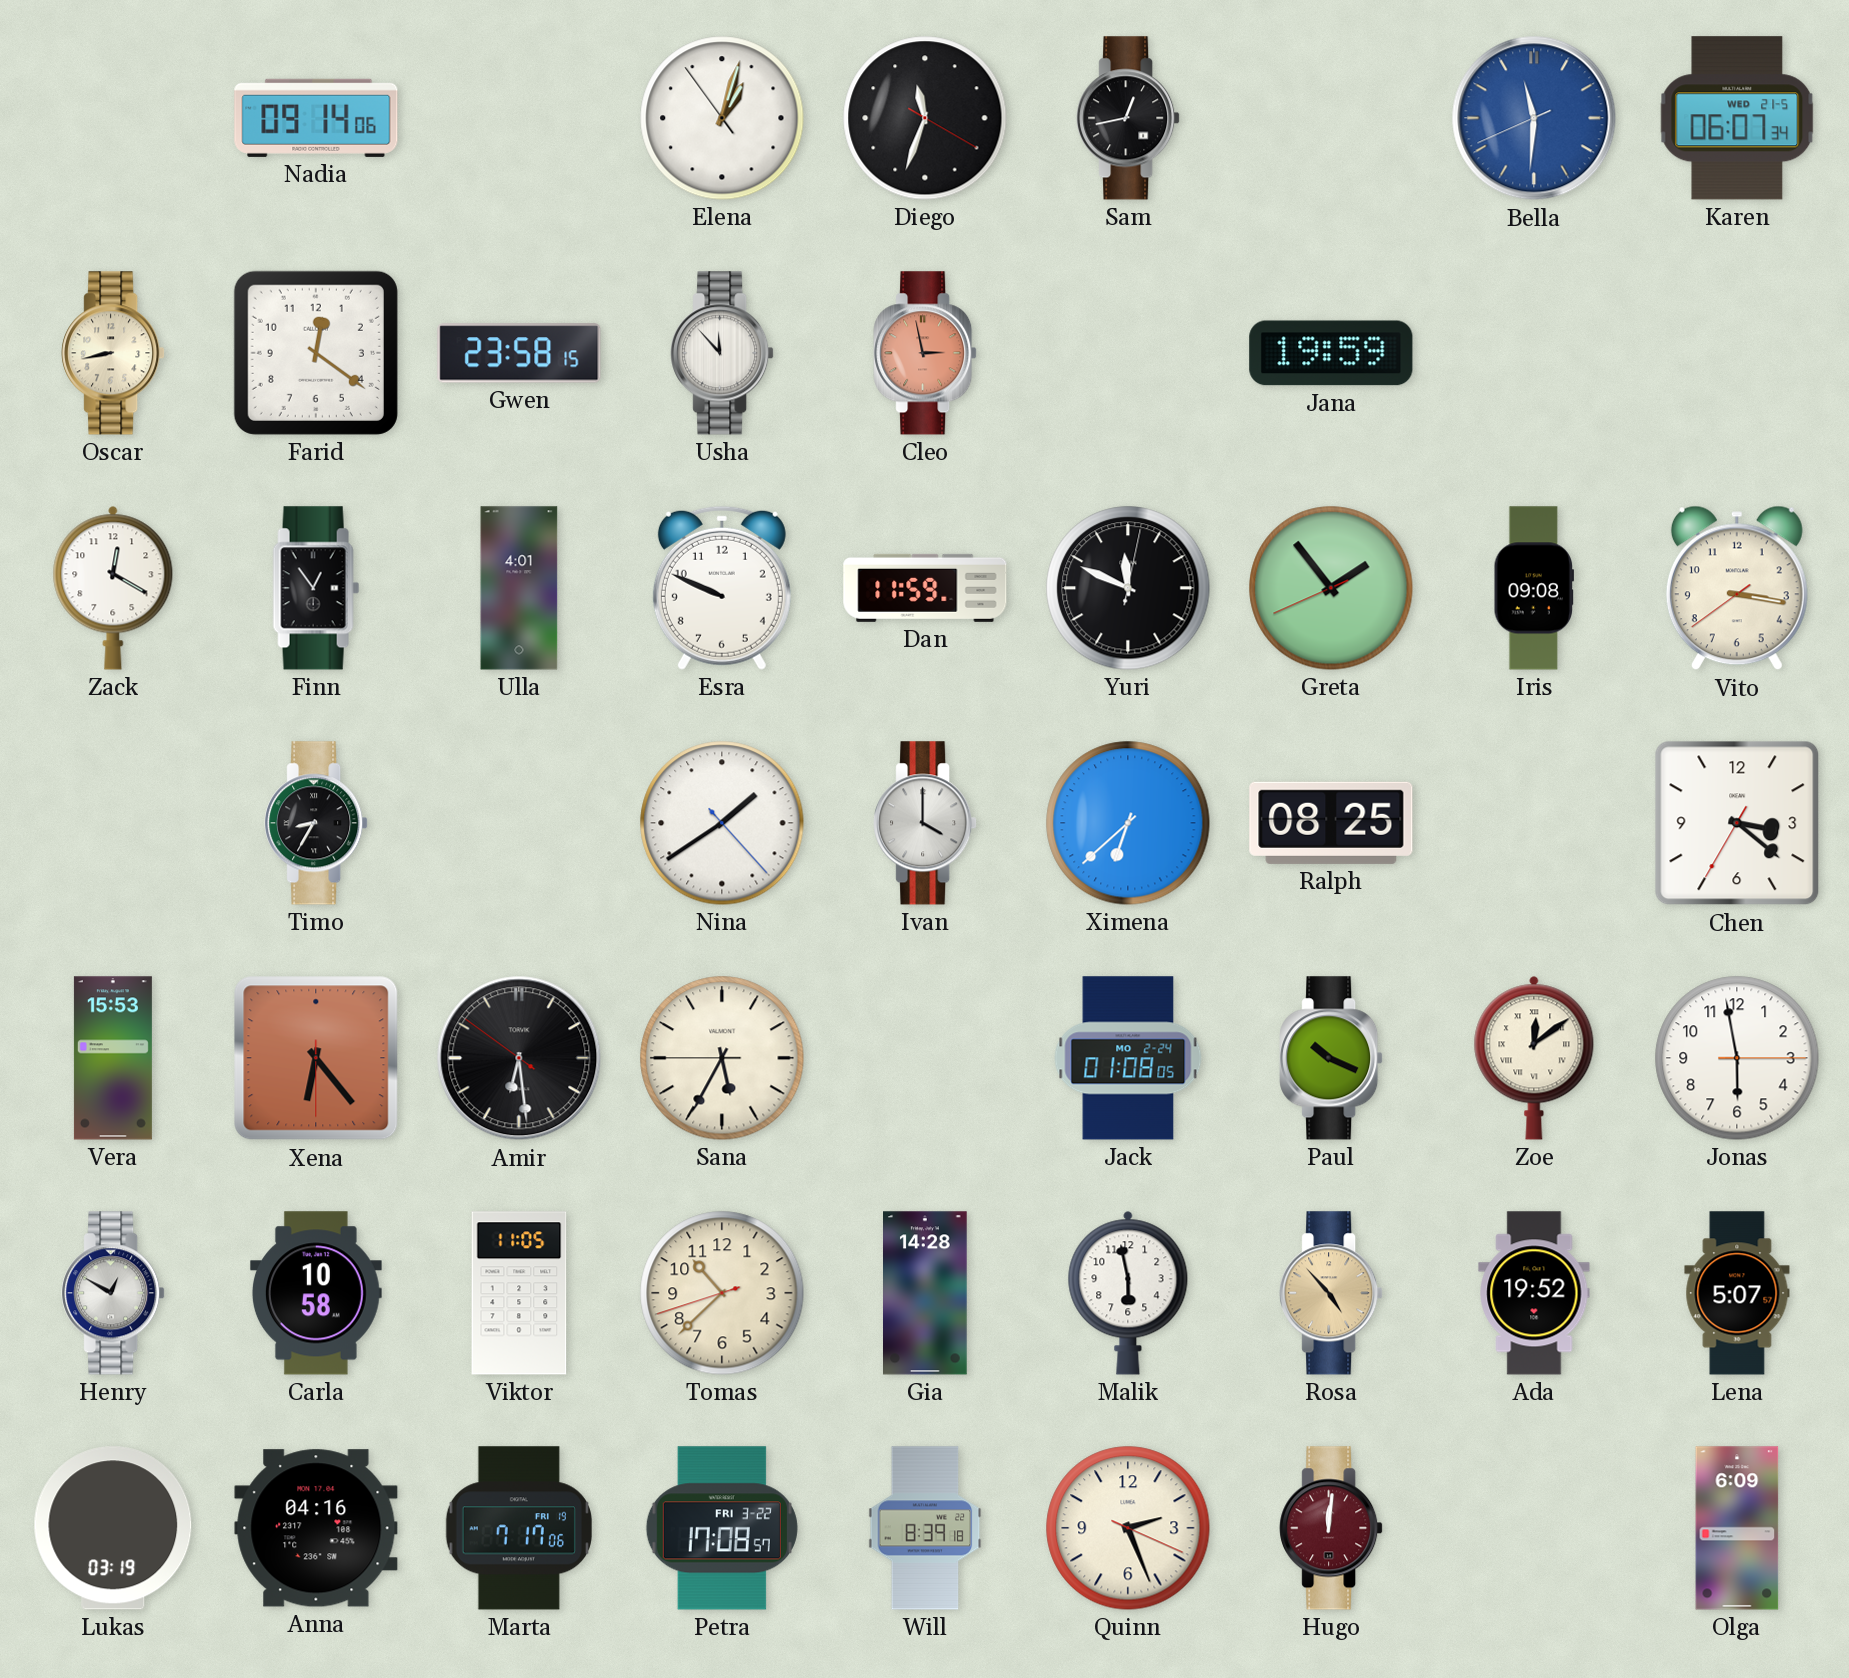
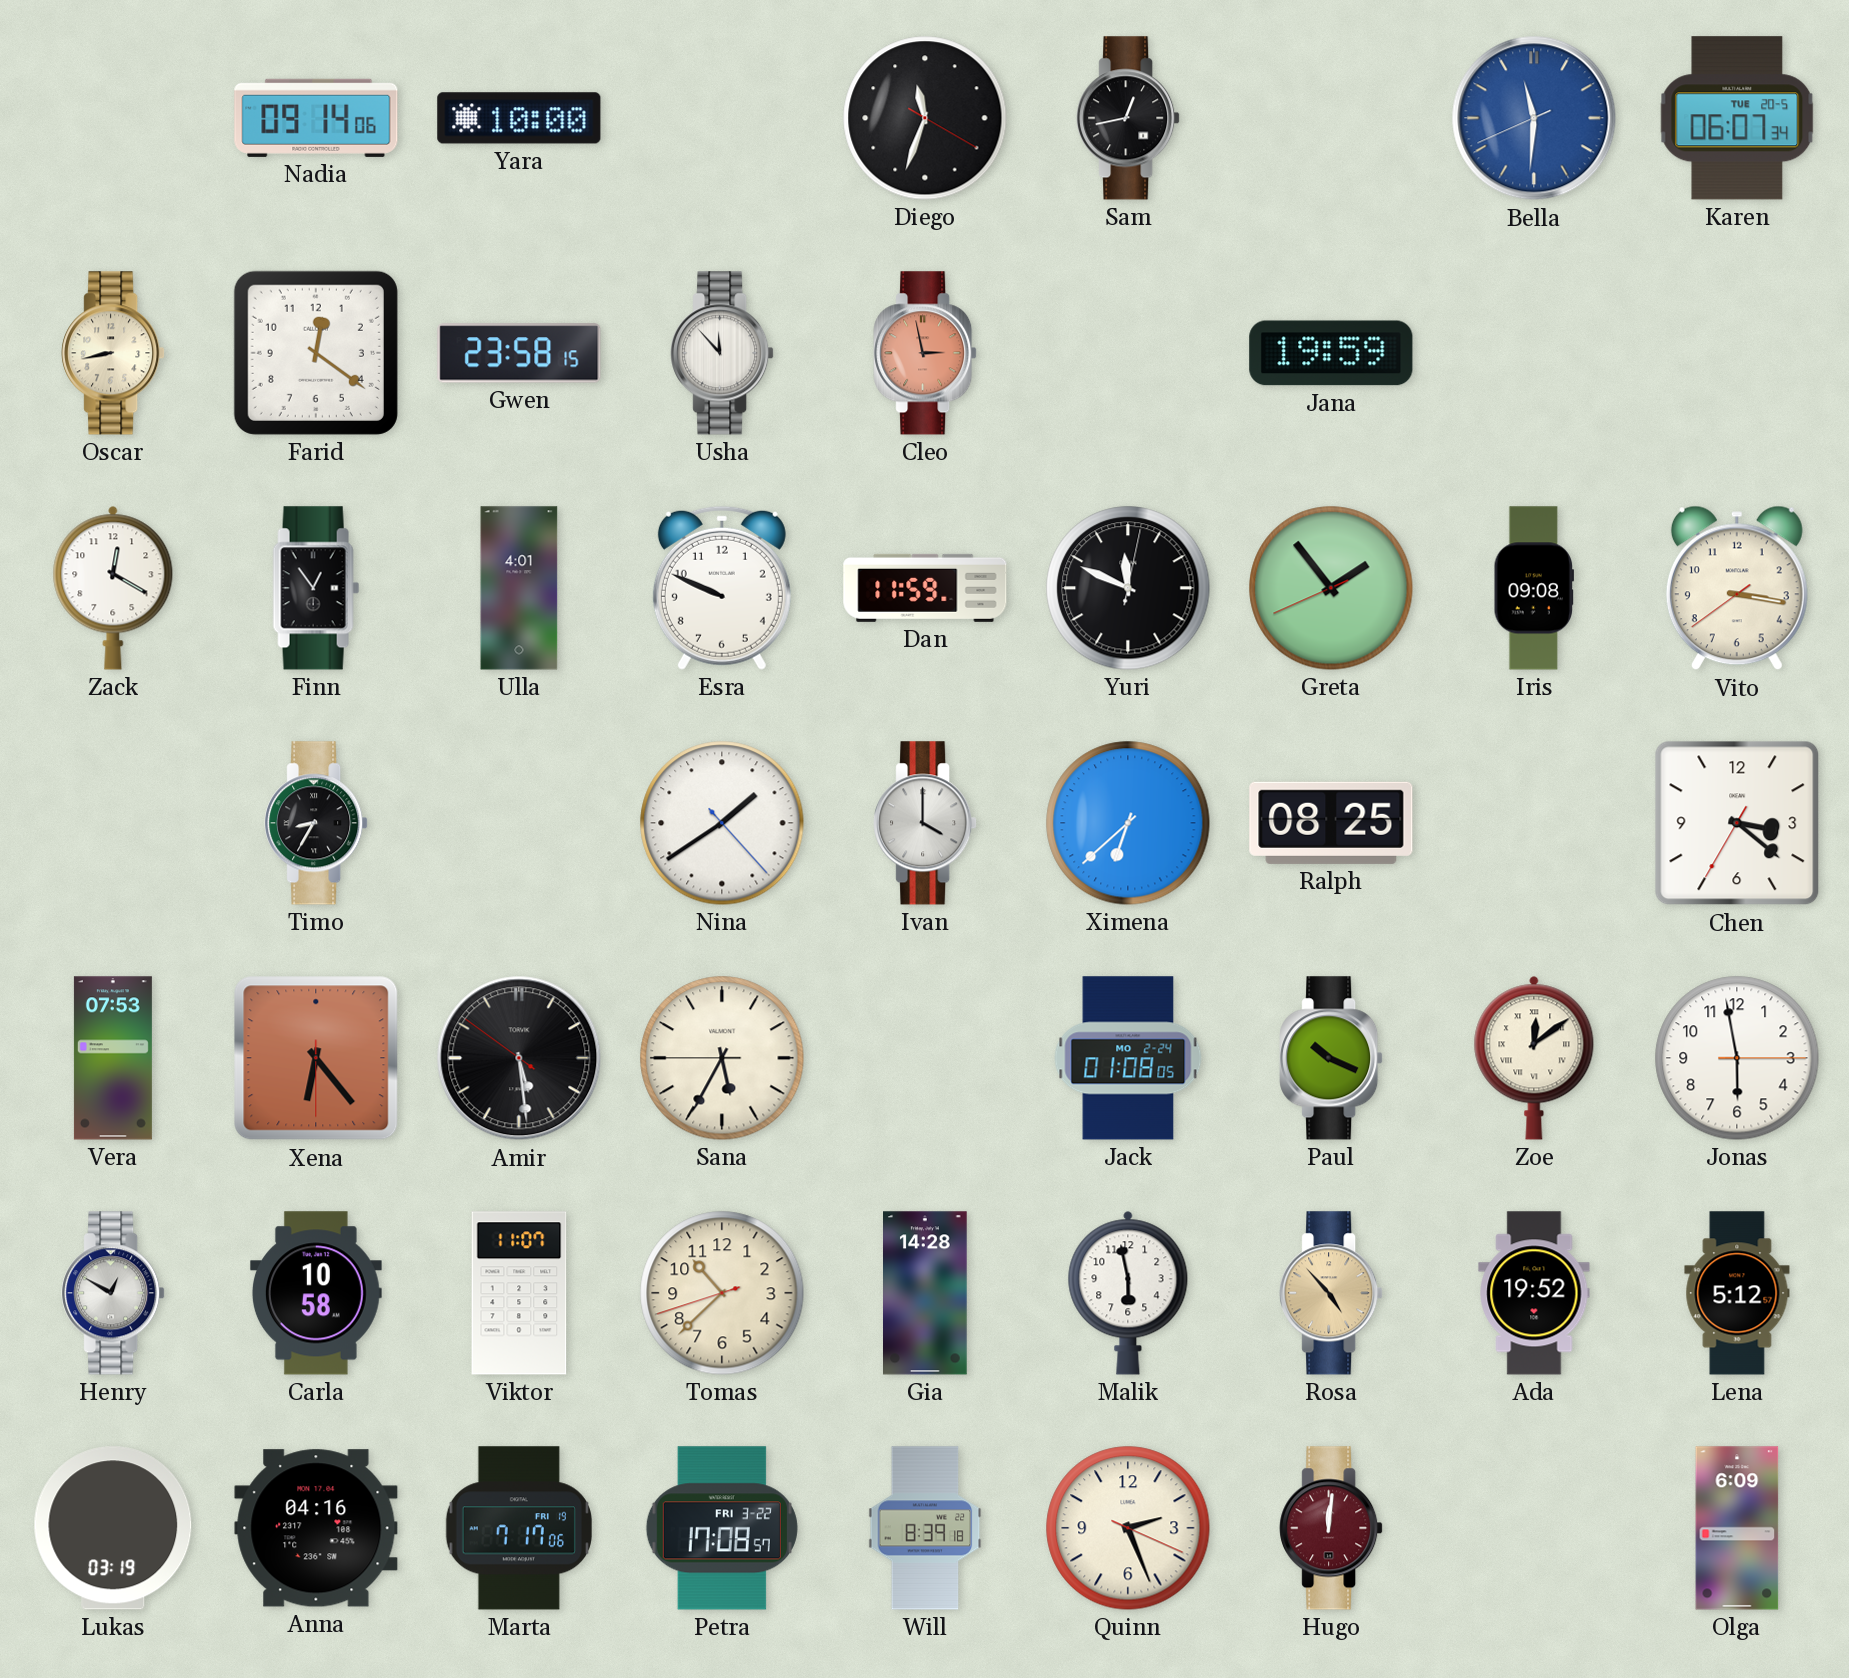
Yara: none -> 10:00 (519, 118)
Elena: 1:02 -> none (722, 118)
Karen date: WED 21-5 -> TUE 20-5 (1737, 118)
Vera: 15:53 -> 07:53 (113, 1058)
Amir: 6:28 -> 5:28 (519, 1058)
Viktor: 11:05 -> 11:07 (519, 1293)
Lena: 5:07 -> 5:12 (1737, 1293)
